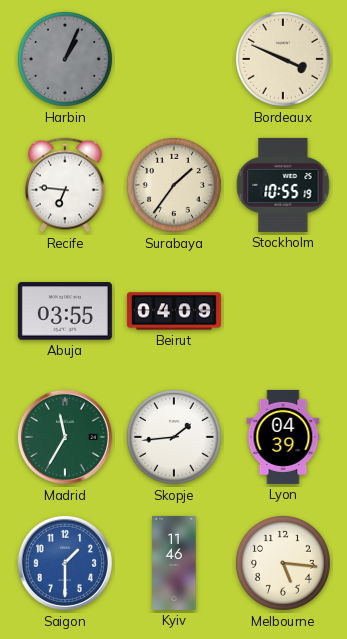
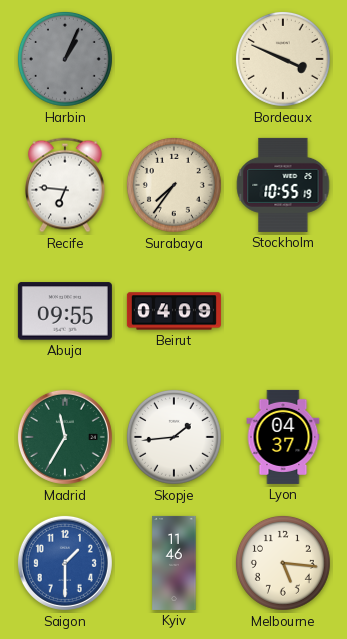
Surabaya: 1:36 -> 7:36 (174, 185)
Abuja: 03:55 -> 09:55 (65, 311)
Lyon: 04:39 -> 04:37 (283, 437)
